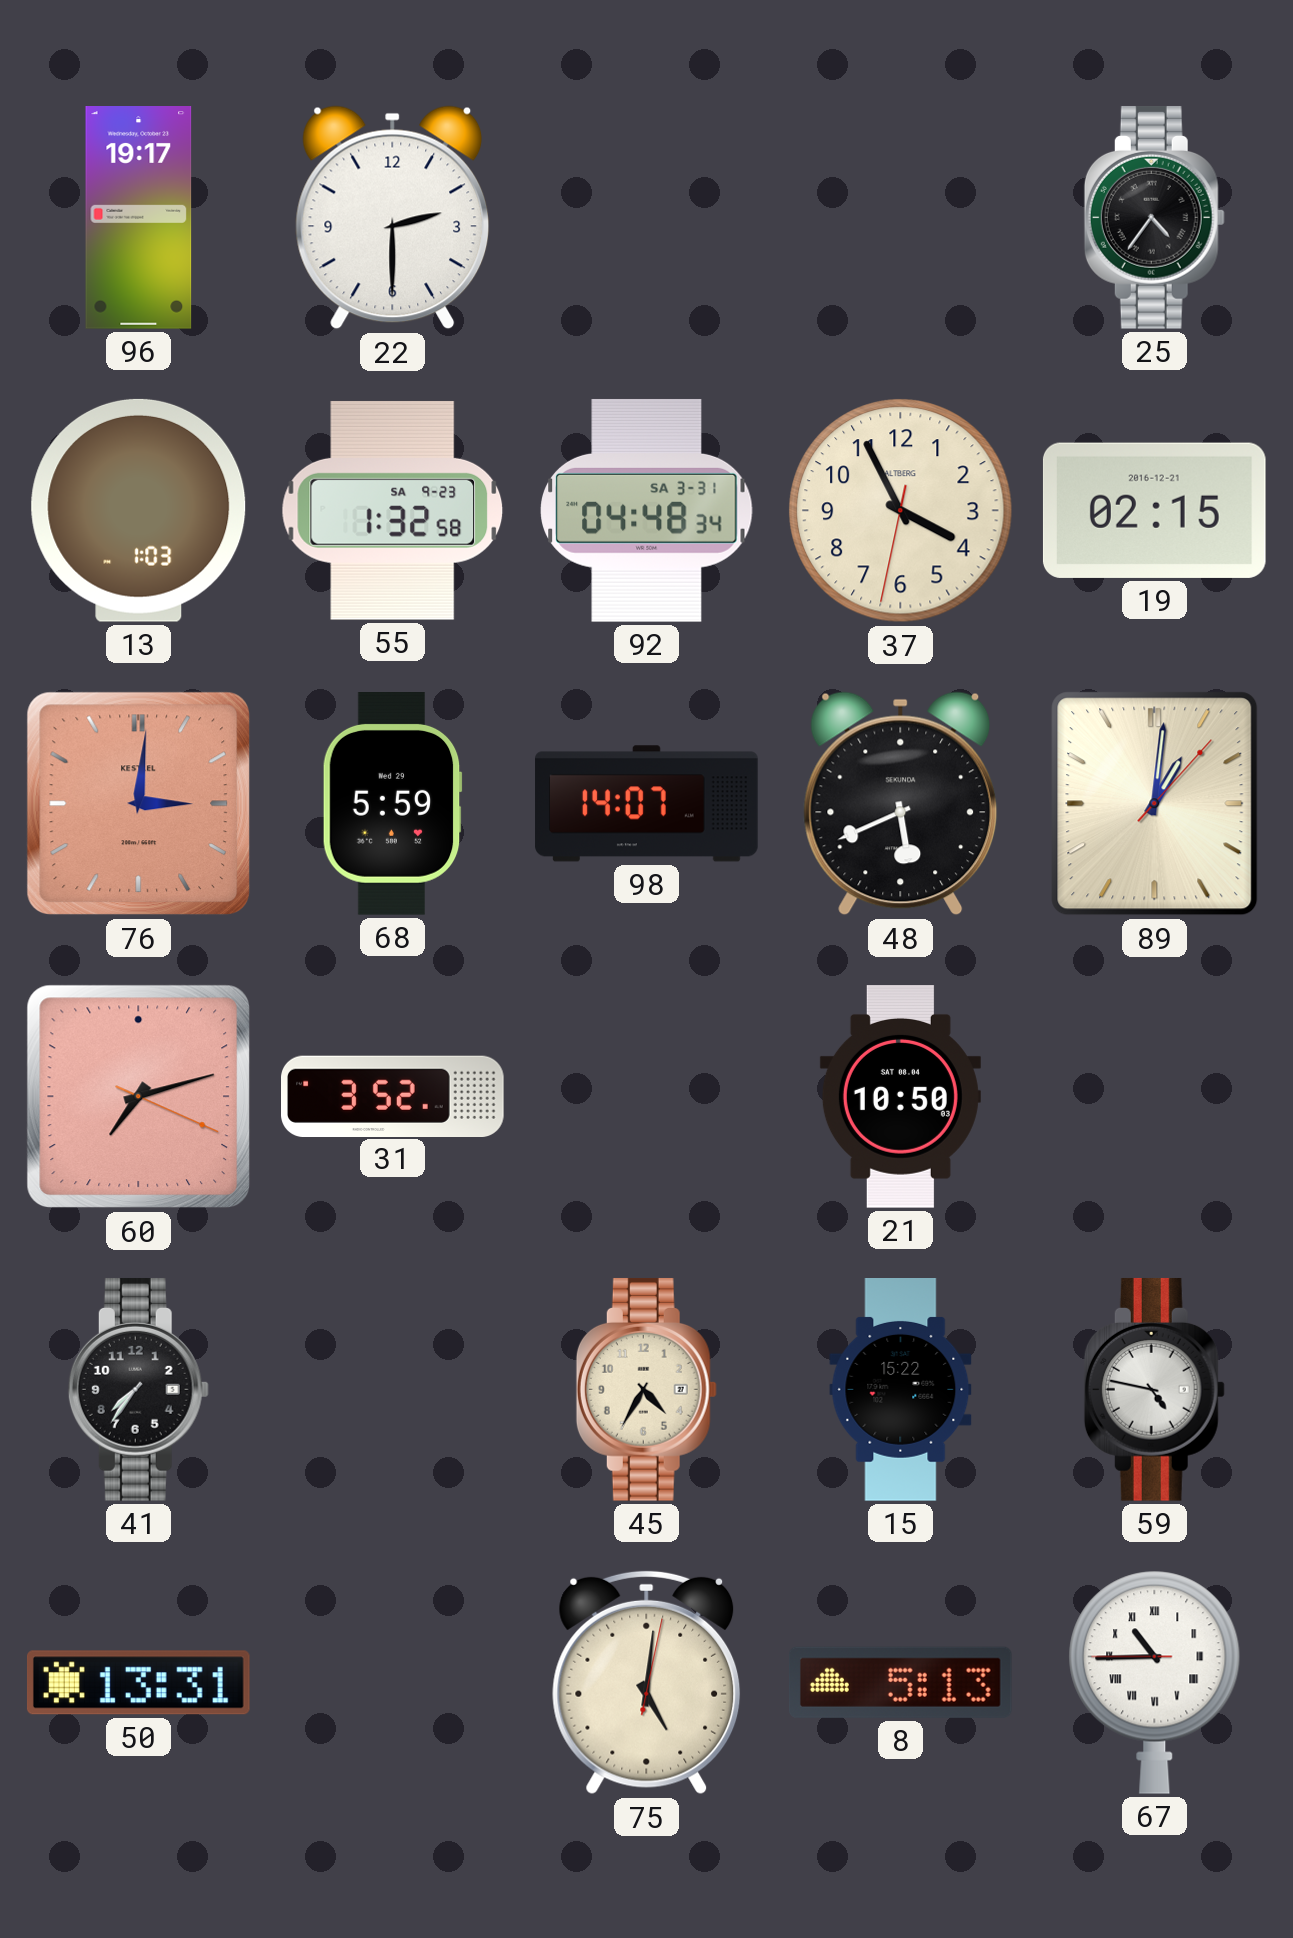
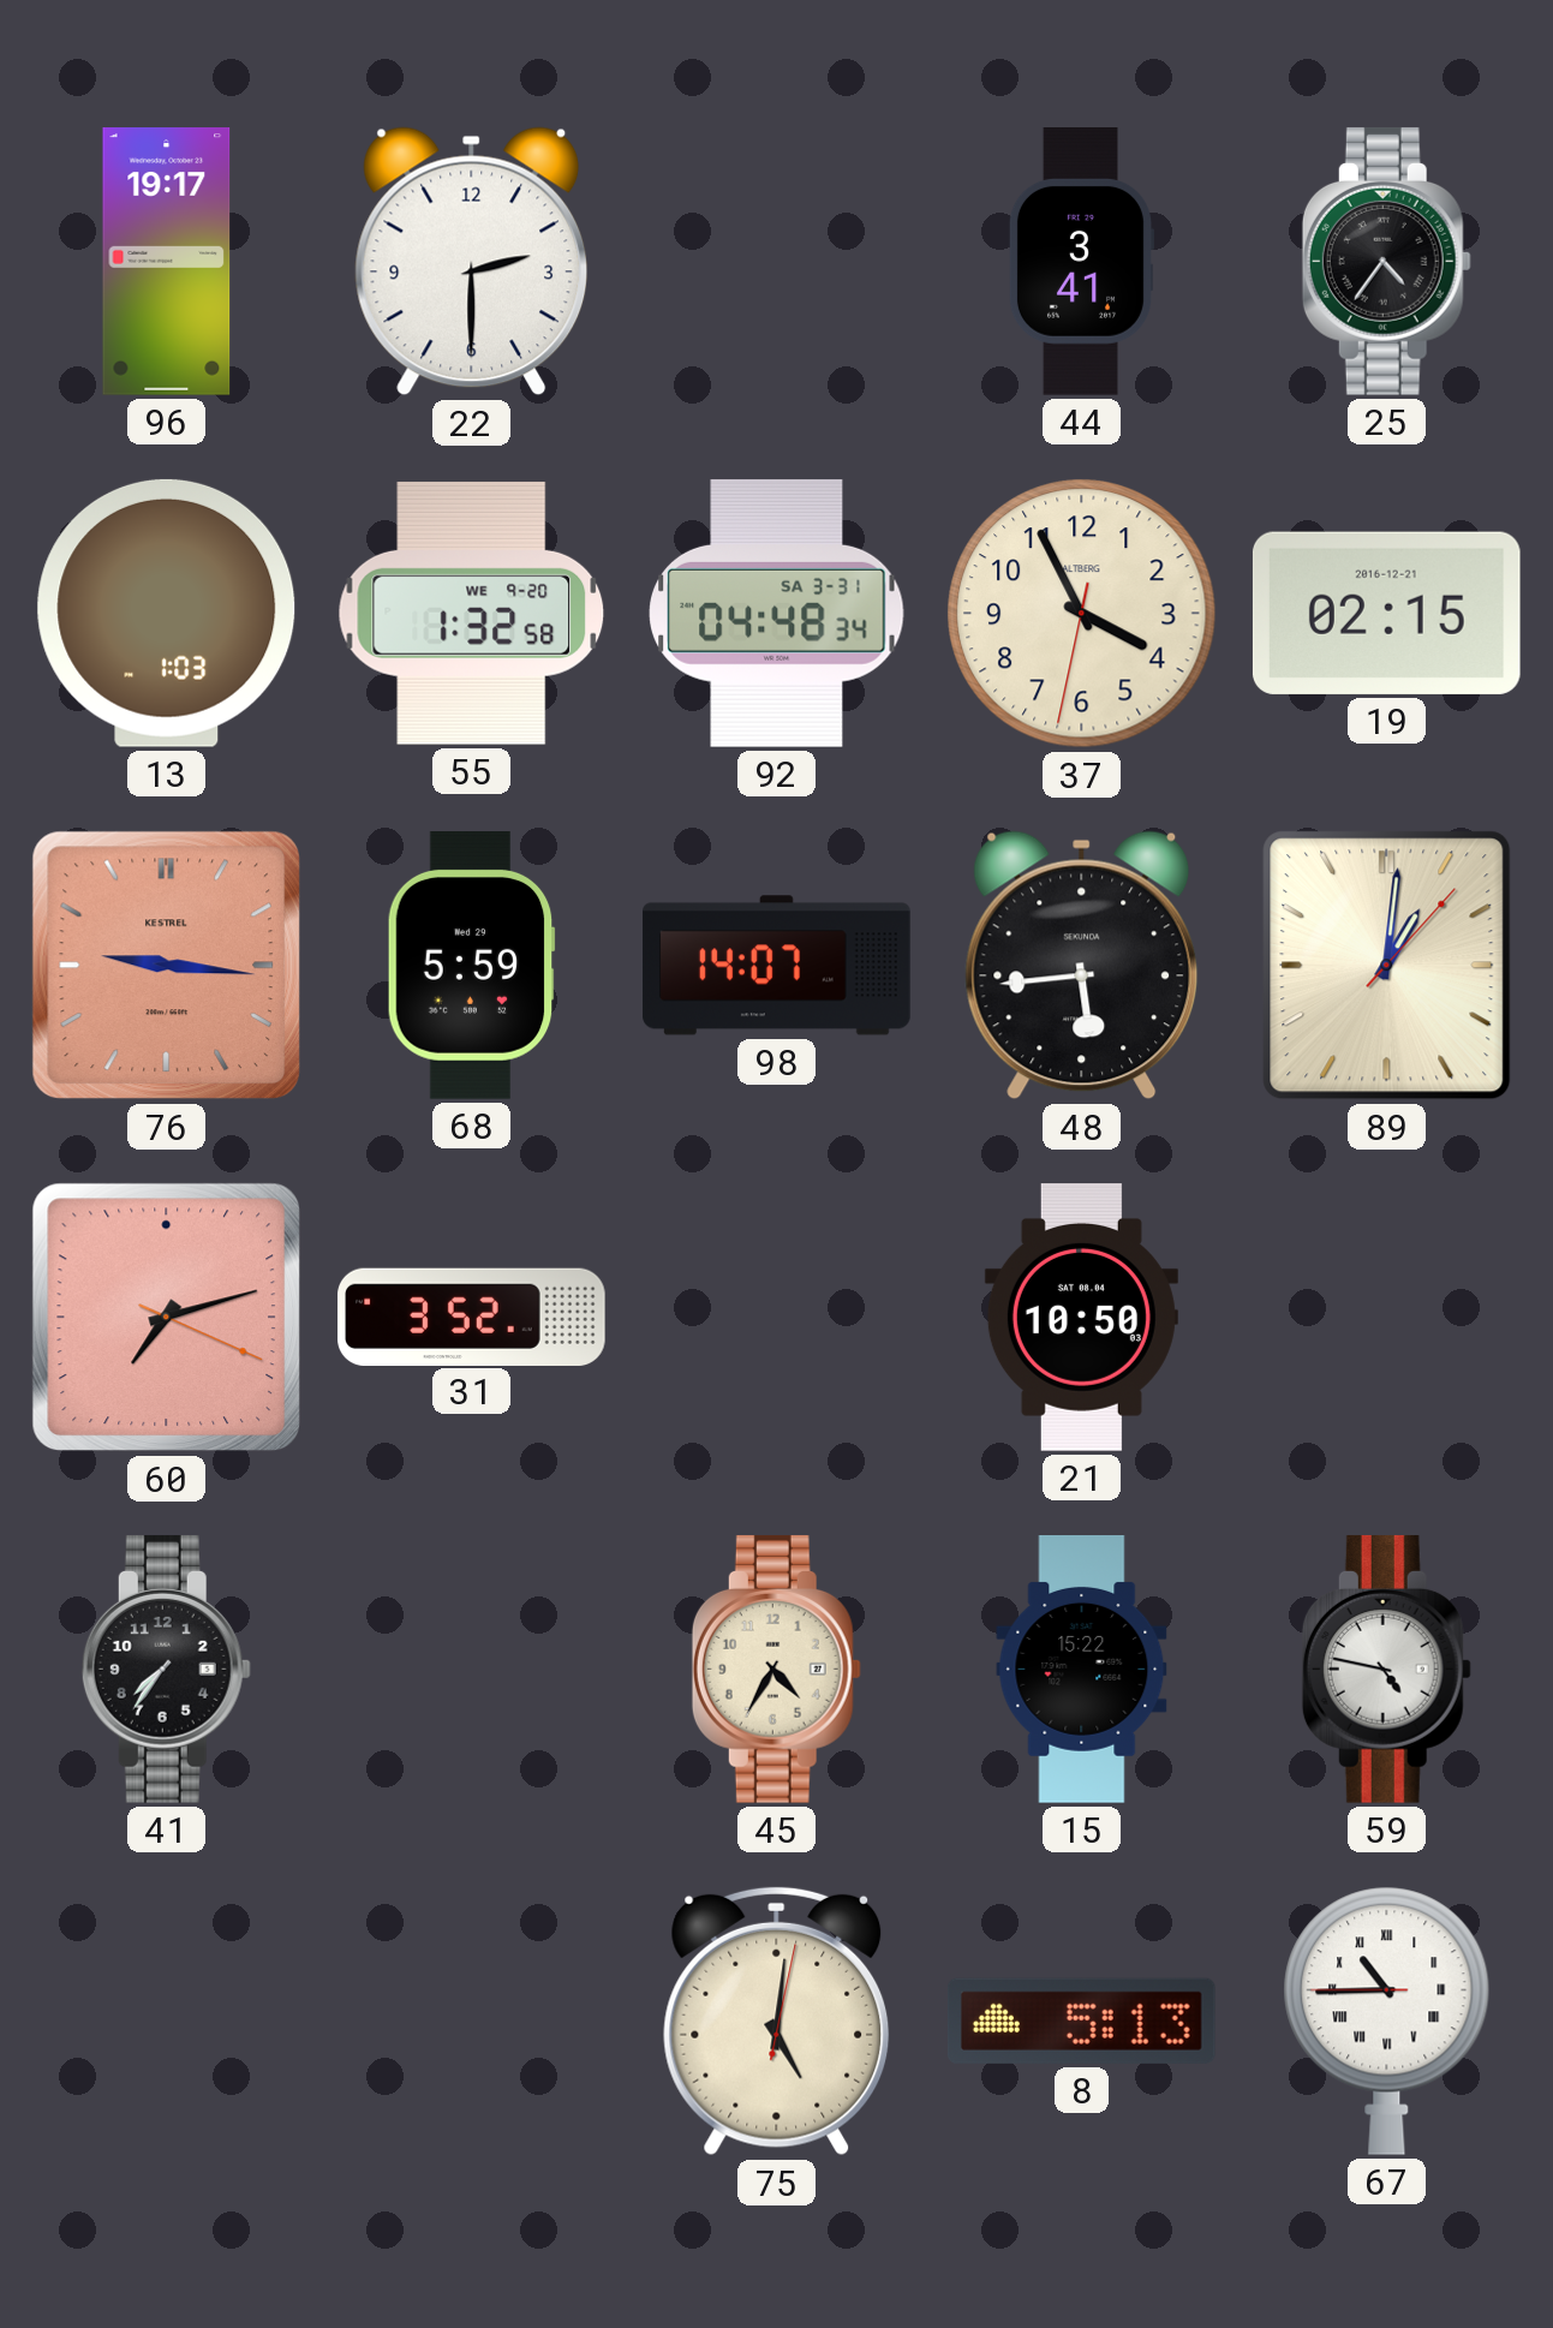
44: none -> 3:41 (1080, 262)
55 date: SA 9-23 -> WE 9-20 (472, 613)
76: 3:01 -> 9:16 (167, 966)
48: 5:41 -> 5:44 (1082, 966)
50: 13:31 -> none (138, 1683)
